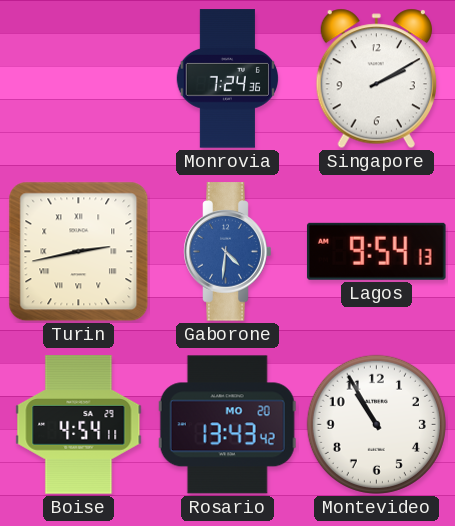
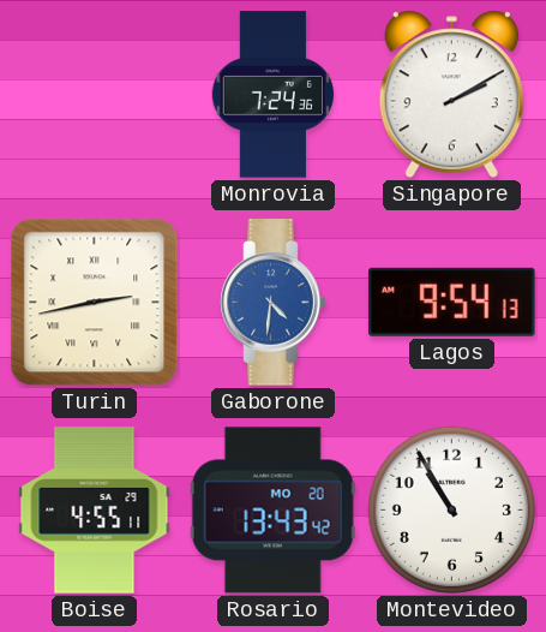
Boise: 4:54 -> 4:55 (95, 511)
